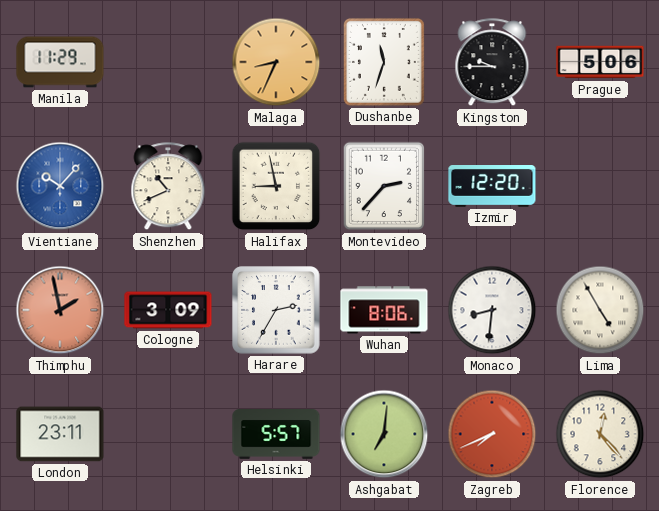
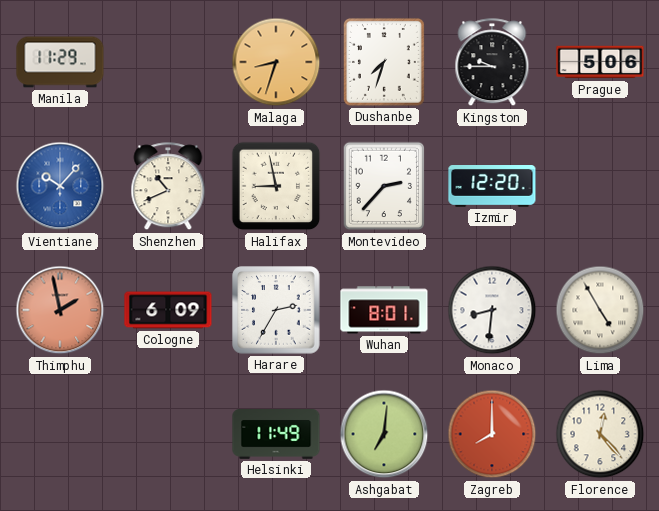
Malaga: 8:34 -> 8:33 (276, 62)
Dushanbe: 11:33 -> 7:33 (384, 62)
Cologne: 3:09 -> 6:09 (168, 310)
Wuhan: 8:06 -> 8:01 (384, 310)
London: 23:11 -> none (60, 434)
Helsinki: 5:57 -> 11:49 (276, 435)
Zagreb: 7:41 -> 8:00 (492, 434)
